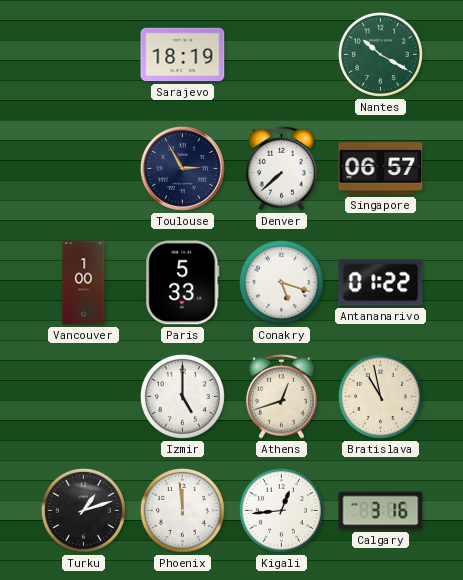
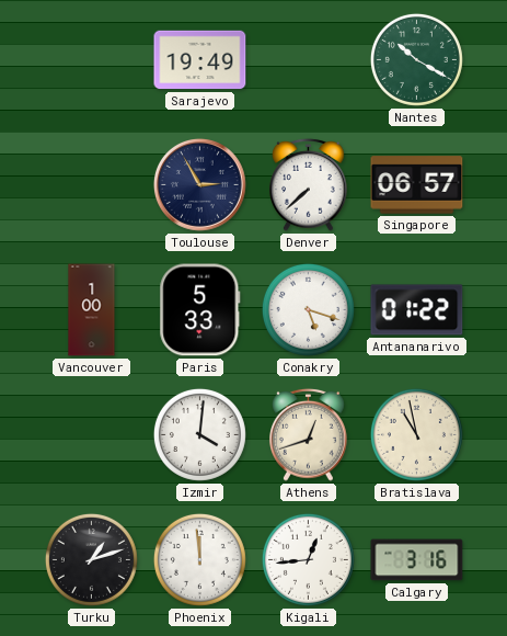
Sarajevo: 18:19 -> 19:49 (200, 60)
Izmir: 5:00 -> 4:01 (199, 434)
